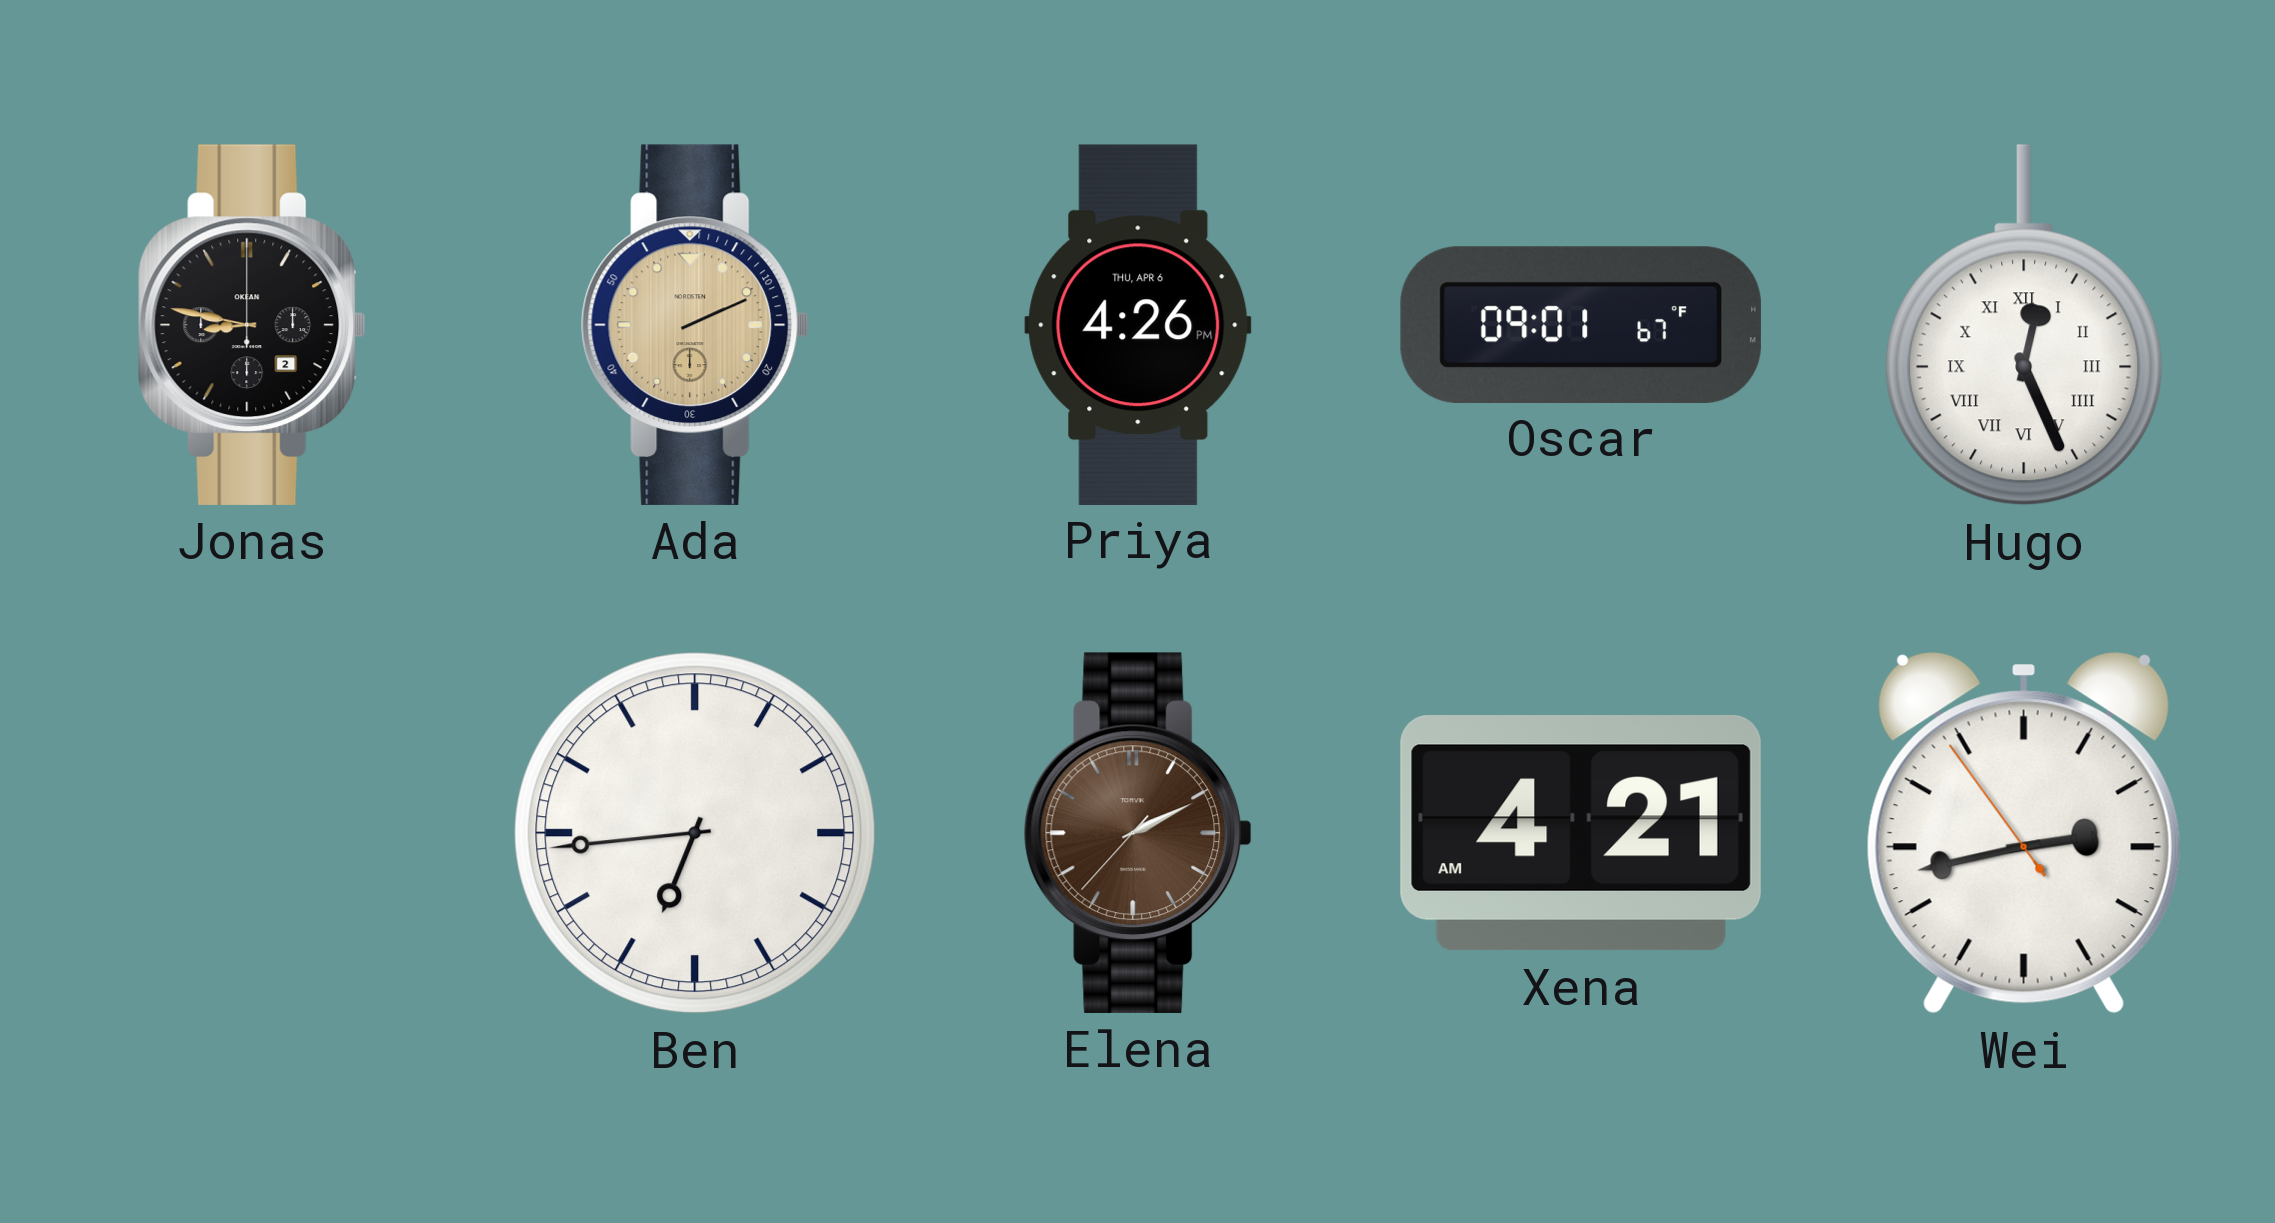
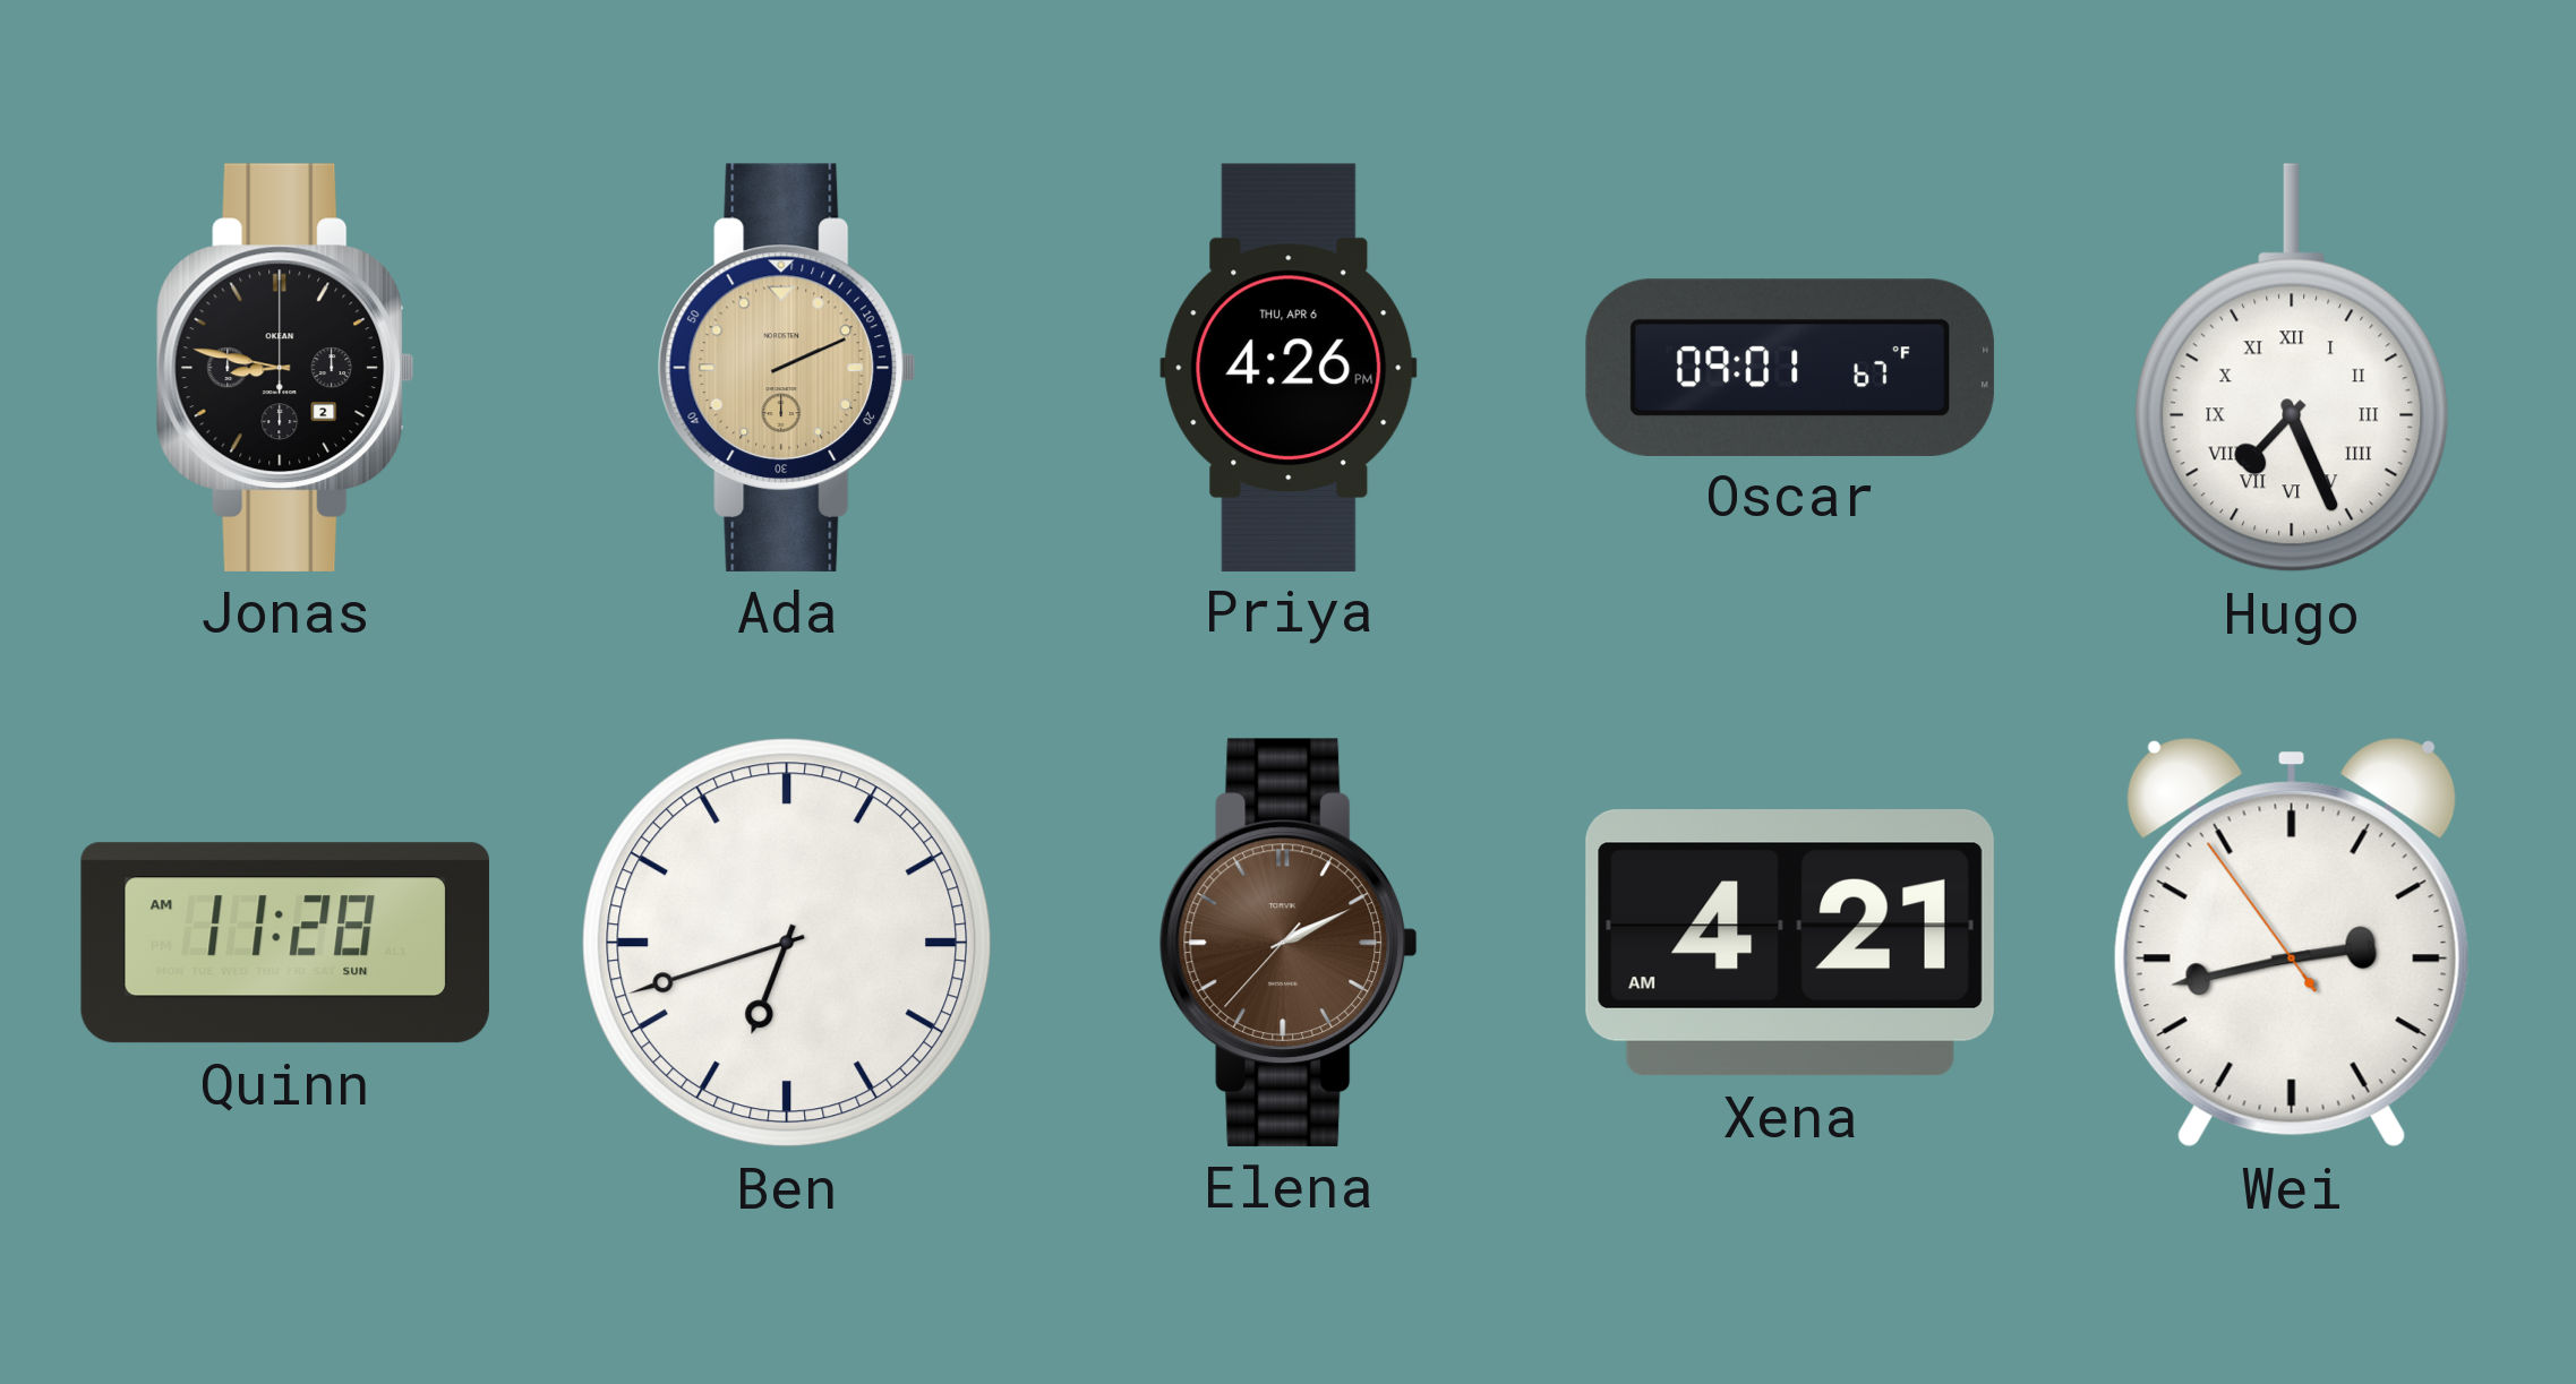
Hugo: 12:26 -> 7:26 (2292, 368)
Quinn: none -> 11:28 (285, 943)
Ben: 6:44 -> 6:42 (787, 943)
